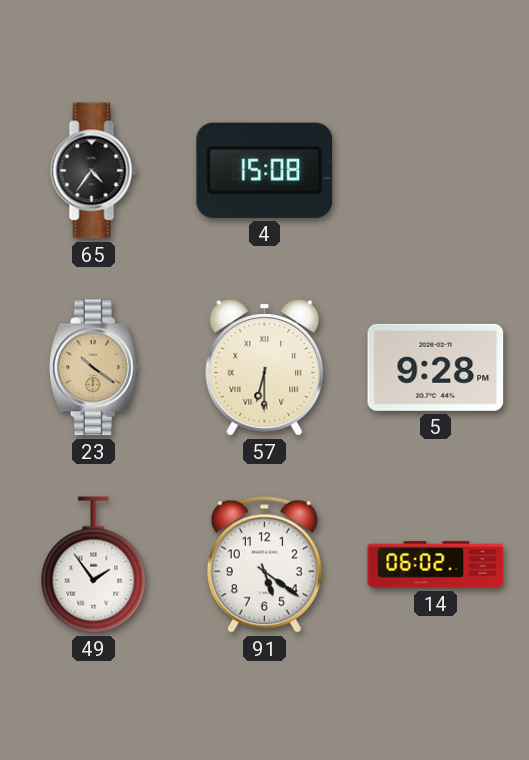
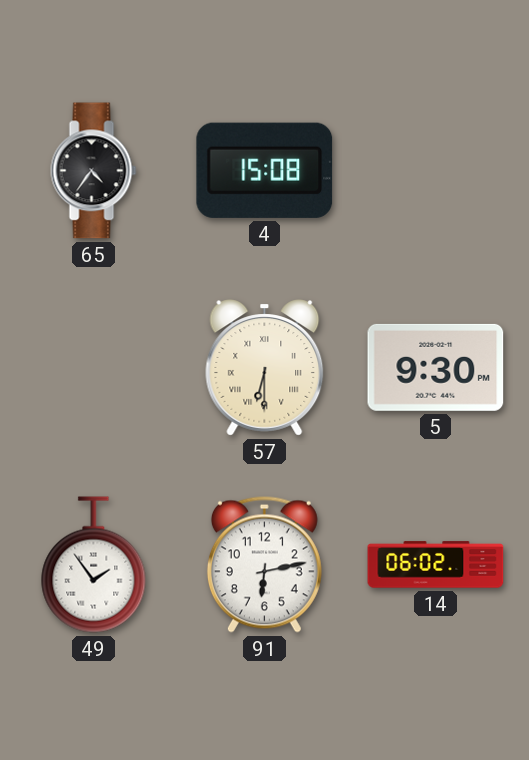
23: 10:21 -> none (93, 368)
5: 9:28 -> 9:30 (436, 367)
91: 5:21 -> 6:13 (264, 564)
